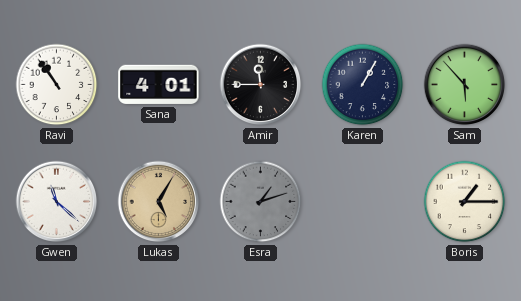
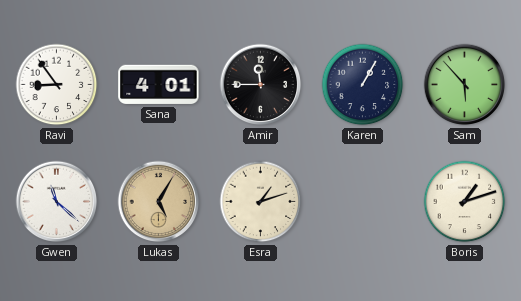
Ravi: 10:54 -> 8:54 (57, 85)
Esra dial: grey -> cream (261, 202)
Boris: 1:15 -> 1:12 (465, 202)
